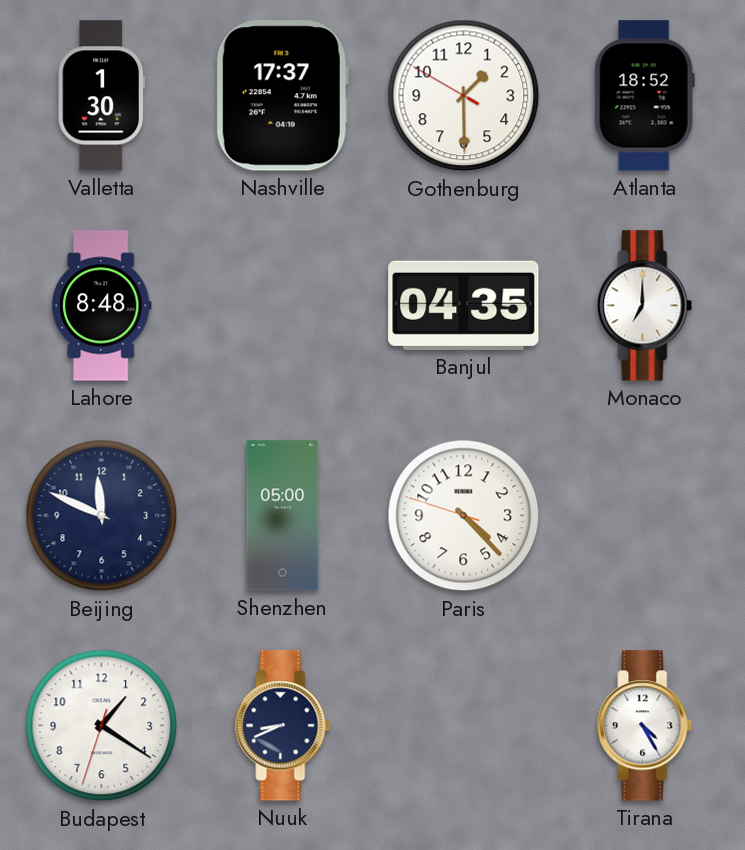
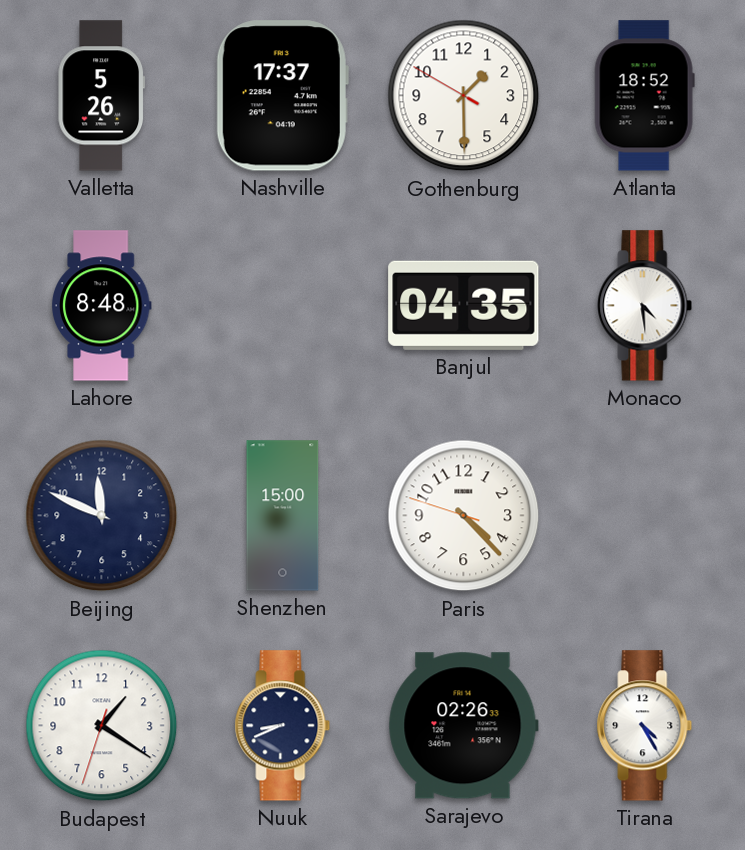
Valletta: 1:30 -> 5:26 (101, 96)
Monaco: 7:00 -> 4:29 (645, 306)
Shenzhen: 05:00 -> 15:00 (283, 516)
Sarajevo: none -> 02:26 (463, 726)
